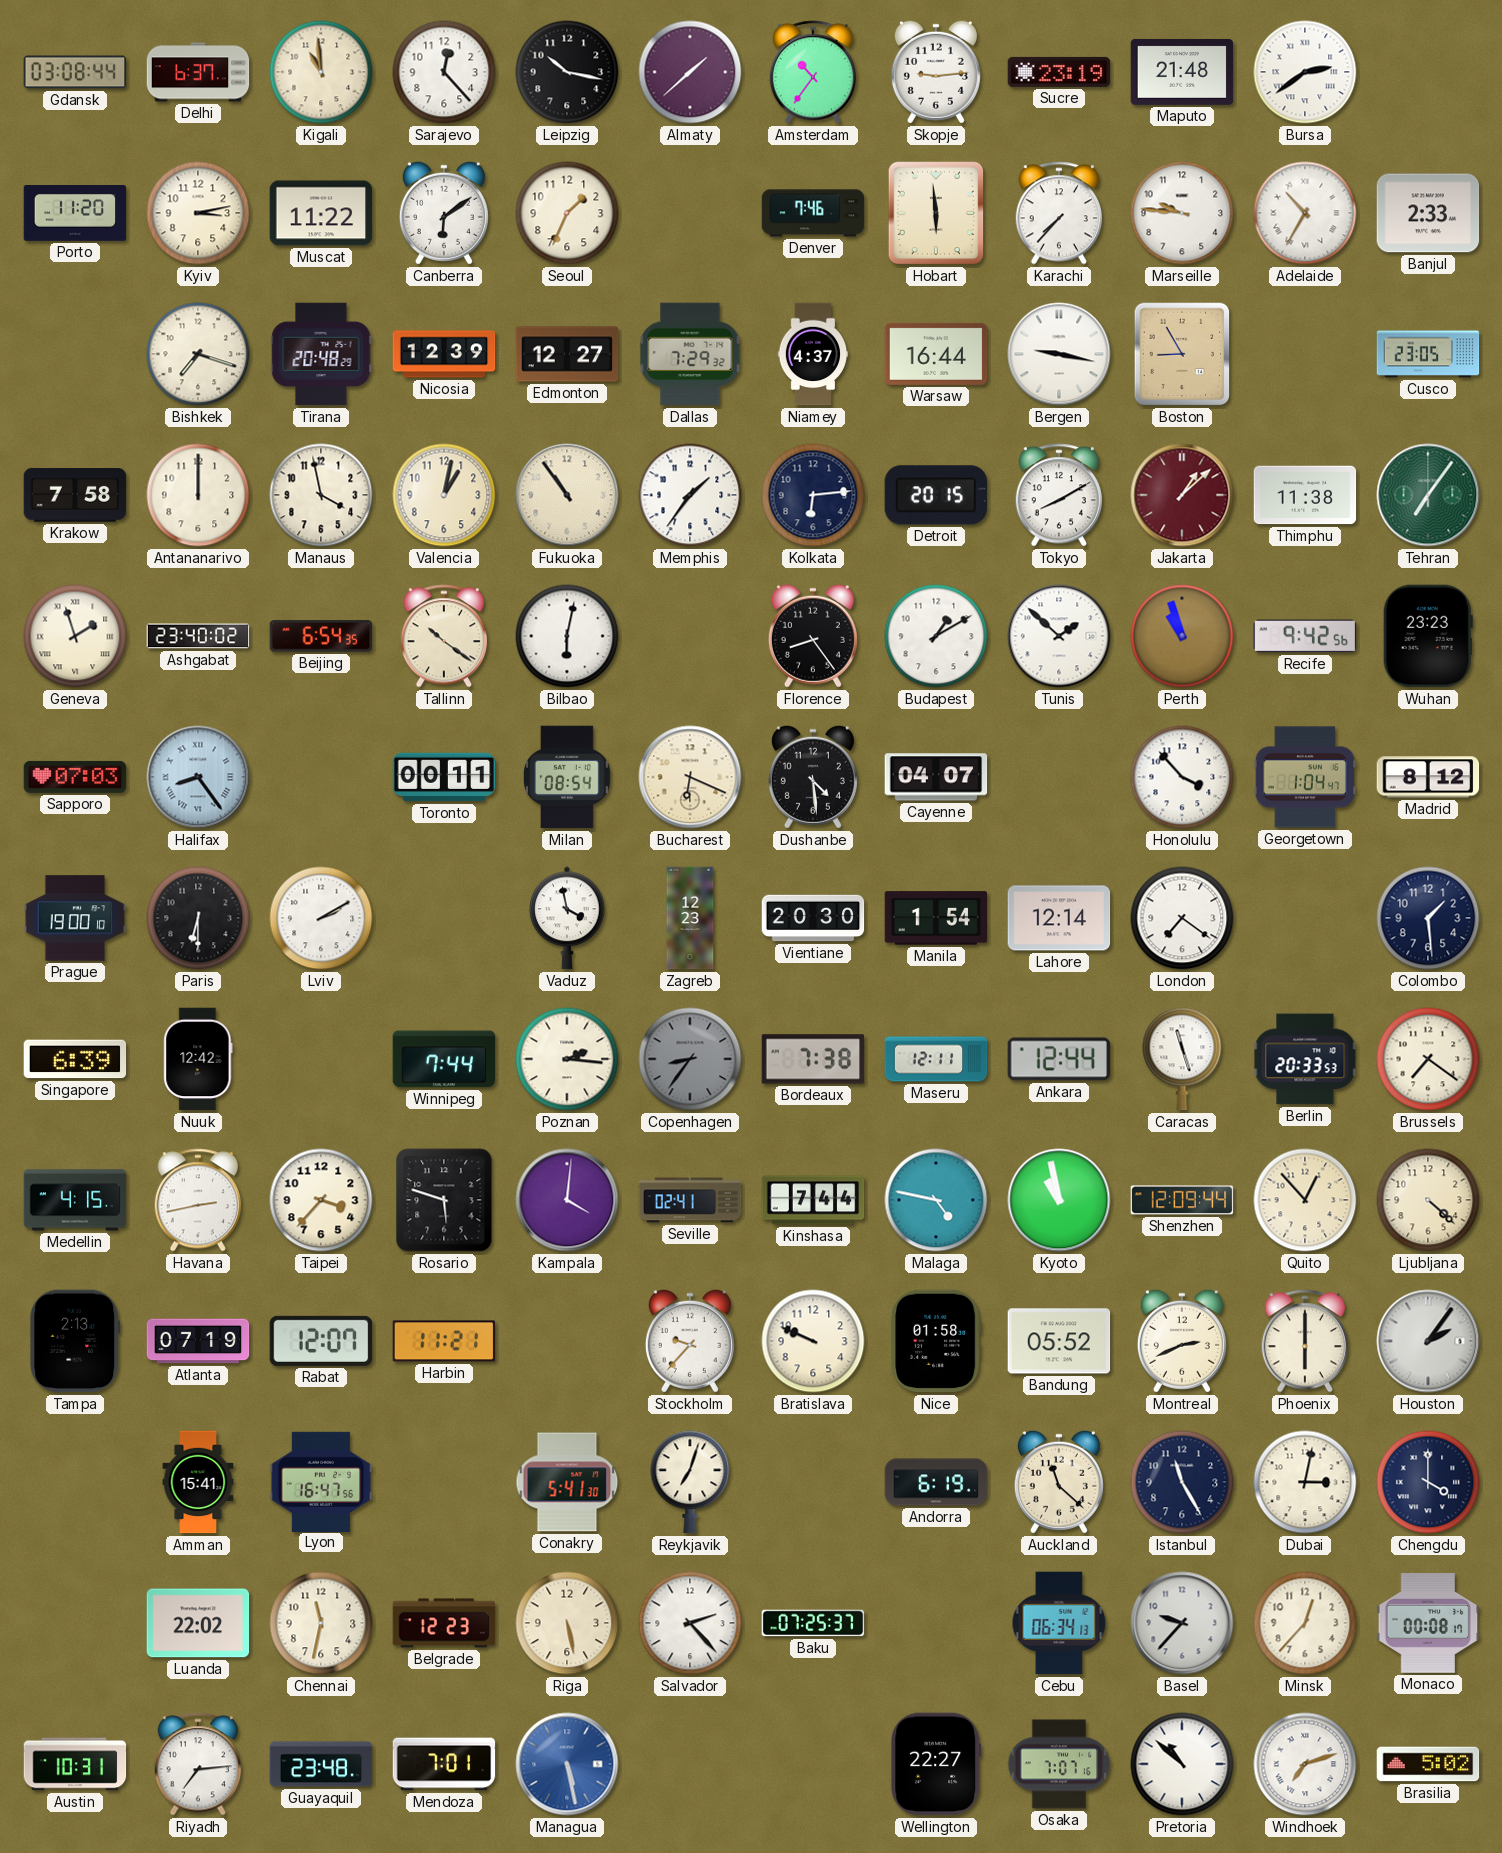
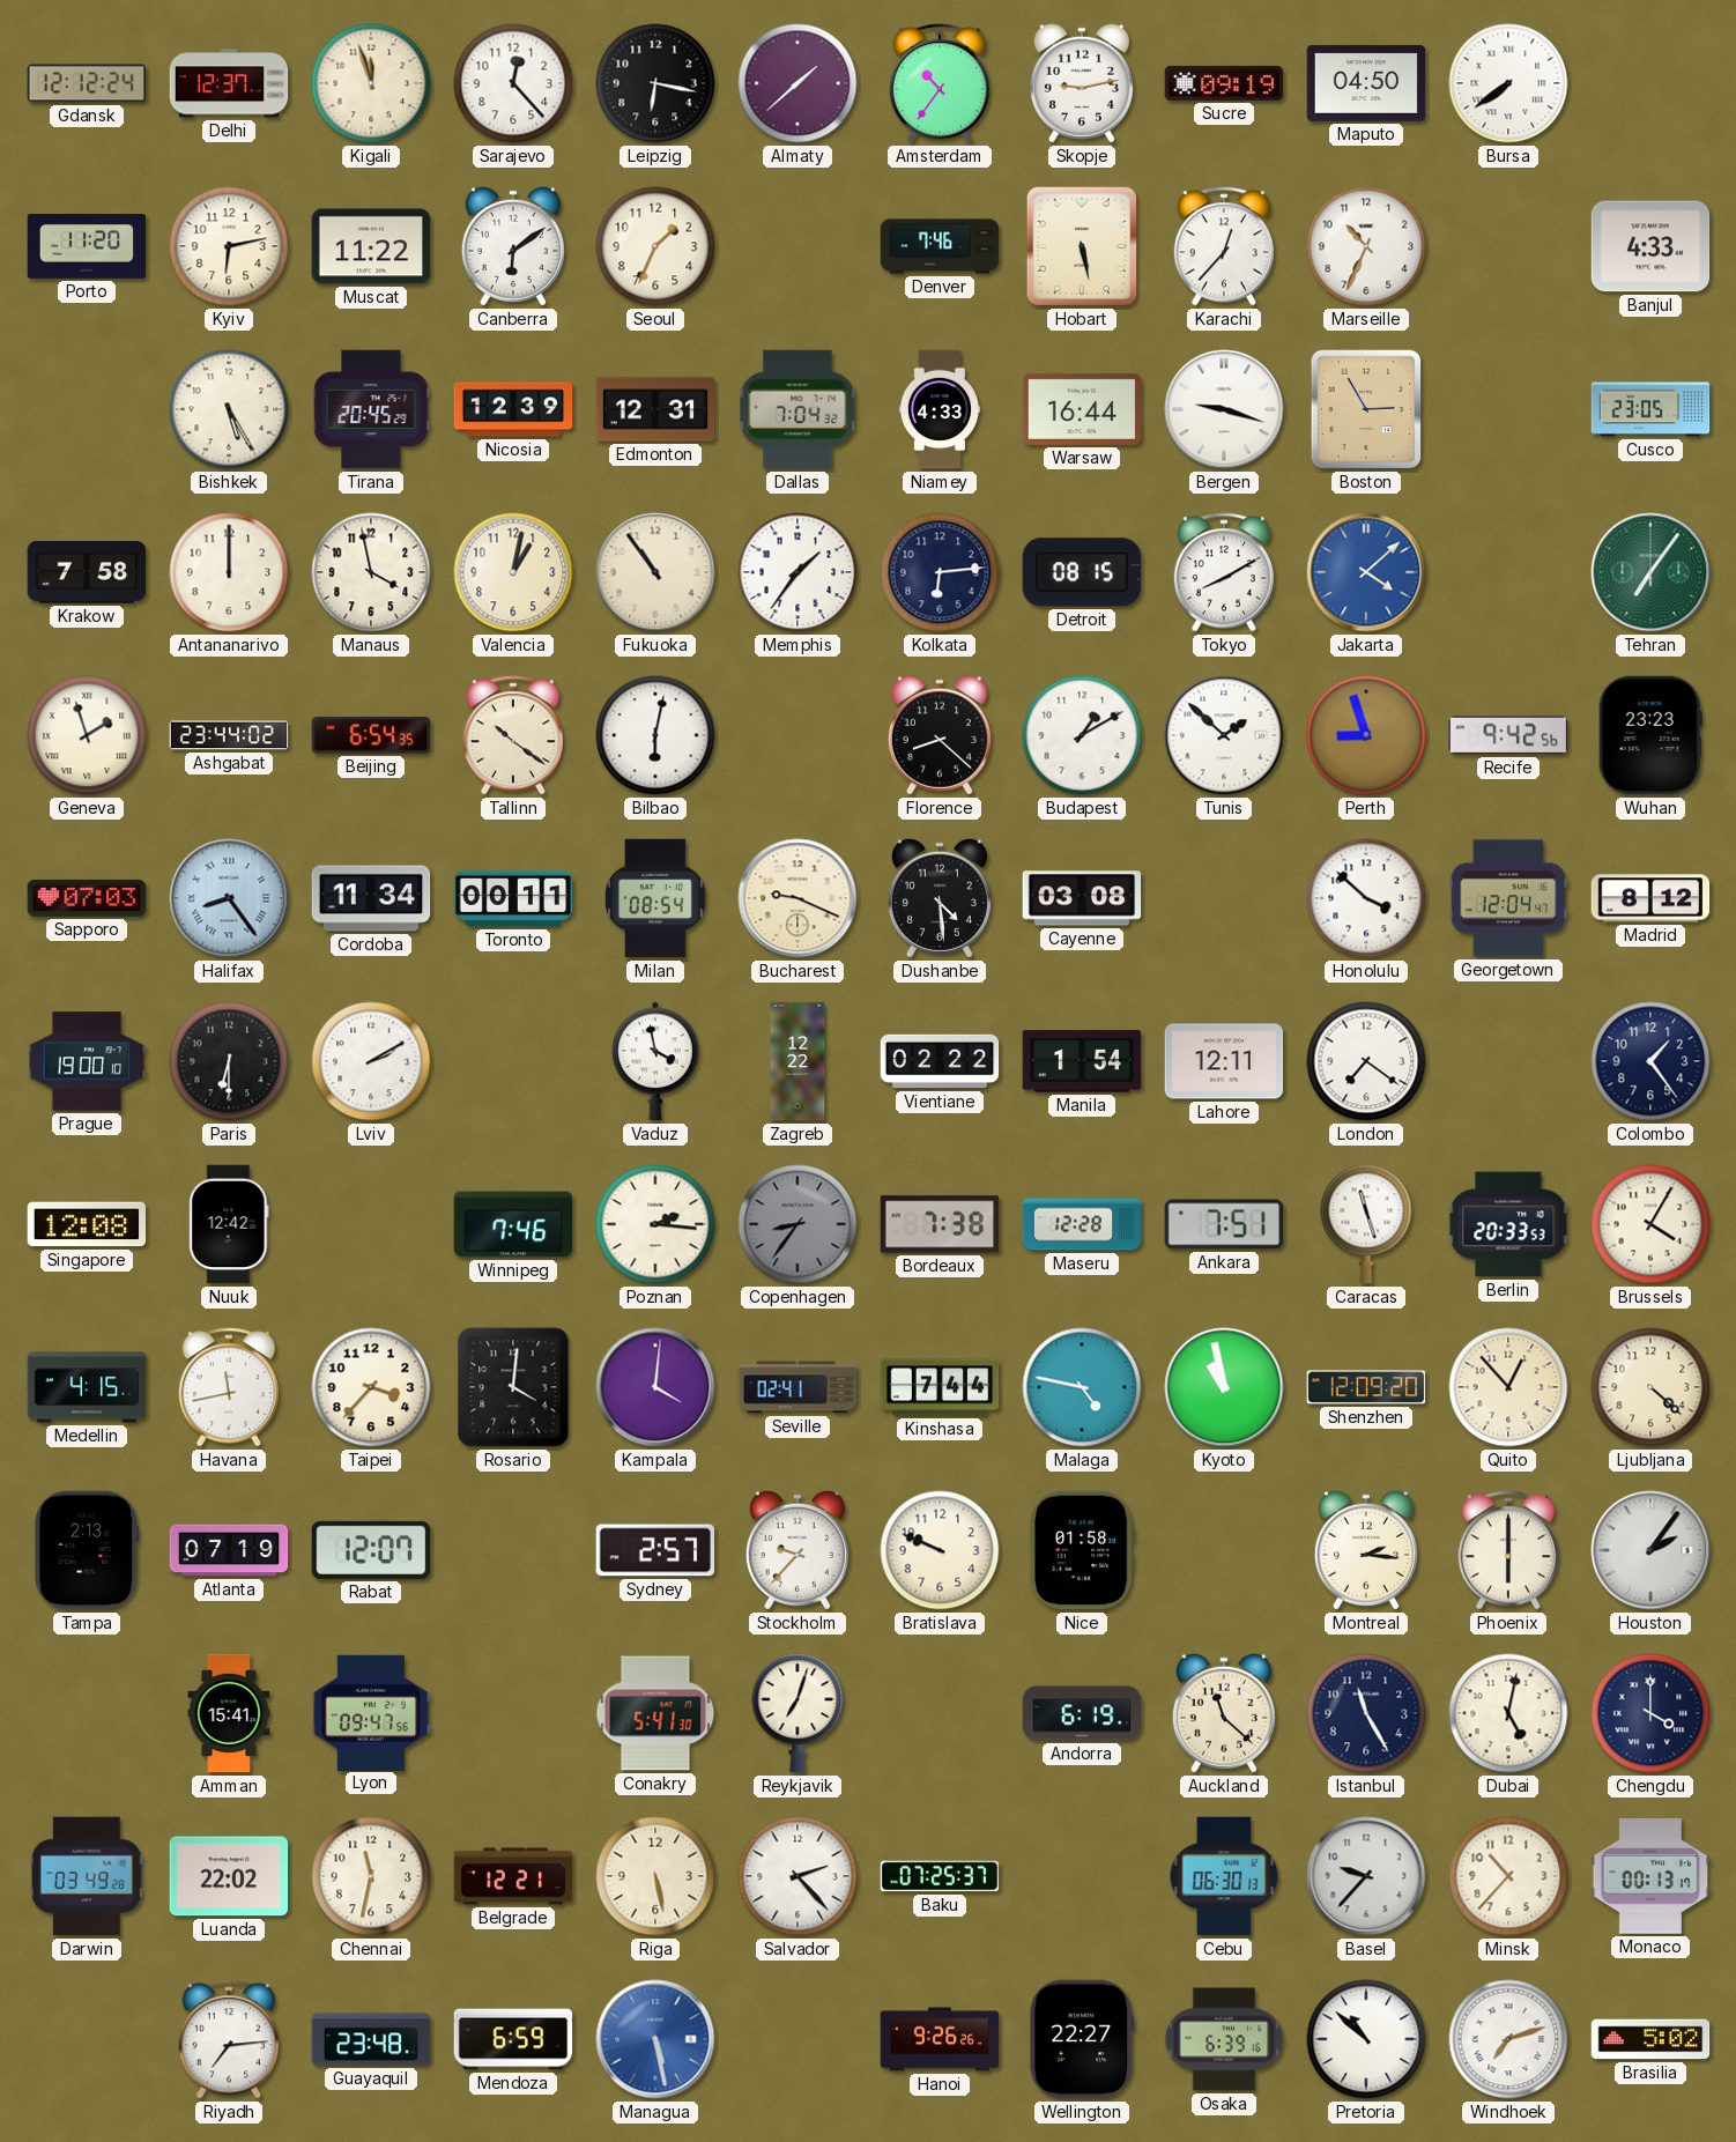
Gdansk: 03:08 -> 12:12 (87, 83)
Delhi: 6:37 -> 12:37 (229, 83)
Kigali: 10:59 -> 11:57 (371, 83)
Leipzig: 10:17 -> 6:17 (655, 83)
Skopje: 9:14 -> 9:13 (1082, 83)
Sucre: 23:19 -> 09:19 (1224, 83)
Maputo: 21:48 -> 04:50 (1366, 83)
Bursa: 2:39 -> 7:39 (1508, 83)
Kyiv: 3:13 -> 6:13 (229, 246)
Hobart: 5:59 -> 5:28 (1082, 246)
Karachi: 7:37 -> 12:37 (1223, 246)
Marseille: 9:46 -> 10:34 (1366, 246)
Adelaide: 10:35 -> none (1305, 213)
Banjul: 2:33 -> 4:33 (1650, 246)
Bishkek: 7:18 -> 5:25 (229, 409)
Tirana: 20:48 -> 20:45 (371, 409)
Edmonton: 12:27 -> 12:31 (655, 409)
Dallas: 7:29 -> 7:04 (797, 409)
Niamey: 4:37 -> 4:33 (940, 409)
Bergen: 9:17 -> 9:18 (1224, 409)
Boston: 8:55 -> 2:55 (1366, 409)
Detroit: 20:15 -> 08:15 (1082, 572)
Jakarta: 1:08 -> 4:08 (1366, 572)
Jakarta dial: burgundy -> blue (1366, 572)
Thimphu: 11:38 -> none (1305, 495)
Ashgabat: 23:40 -> 23:44 (229, 735)
Florence: 8:24 -> 8:22 (940, 735)
Perth: 10:57 -> 8:57 (1366, 735)
Cordoba: none -> 11:34 (371, 898)
Bucharest: 6:19 -> 9:19 (797, 898)
Cayenne: 04:07 -> 03:08 (1082, 898)
Honolulu: 3:53 -> 3:52 (1366, 898)
Georgetown: 1:04 -> 12:04 (1508, 898)
Zagreb: 12:23 -> 12:22 (797, 1061)
Vientiane: 20:30 -> 02:22 (940, 1061)
Lahore: 12:14 -> 12:11 (1224, 1061)
Colombo: 1:29 -> 1:24 (1650, 1061)
Singapore: 6:39 -> 12:08 (87, 1224)
Winnipeg: 7:44 -> 7:46 (513, 1224)
Maseru: 12:11 -> 12:28 (1082, 1224)
Ankara: 12:44 -> 7:51 (1224, 1224)
Brussels: 7:21 -> 4:05 (1650, 1224)
Havana: 2:43 -> 11:43 (228, 1387)
Rosario: 5:48 -> 4:01 (513, 1387)
Shenzhen: 12:09:44 -> 12:09:20 (1366, 1387)
Harbin: 11:21 -> none (444, 1341)
Sydney: none -> 2:57 (655, 1550)
Bandung: 05:52 -> none (1059, 1341)
Montreal: 2:41 -> 2:16 (1366, 1550)
Lyon: 16:47 -> 09:47 (371, 1712)
Dubai: 3:02 -> 5:02 (1508, 1713)
Darwin: none -> 03:49 (87, 1876)
Belgrade: 12:23 -> 12:21 (513, 1876)
Cebu: 06:34 -> 06:30 (1224, 1876)
Minsk: 12:37 -> 10:37 (1508, 1876)
Monaco: 00:08 -> 00:13 (1650, 1877)
Austin: 10:31 -> none (75, 1764)
Mendoza: 7:01 -> 6:59 (513, 2039)
Hanoi: none -> 9:26 (940, 2039)
Osaka: 7:07 -> 6:39 (1224, 2039)
